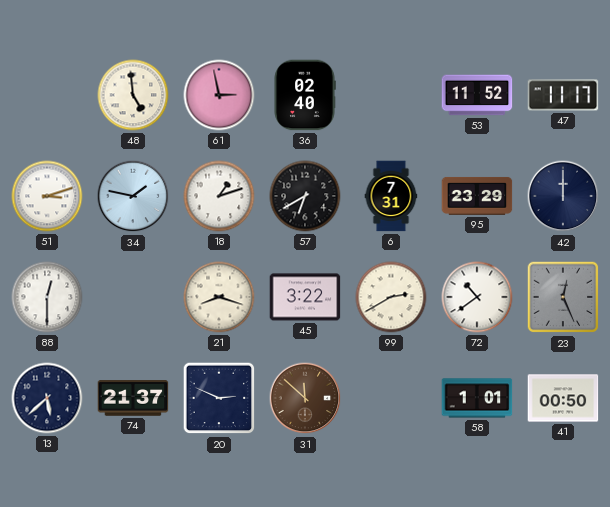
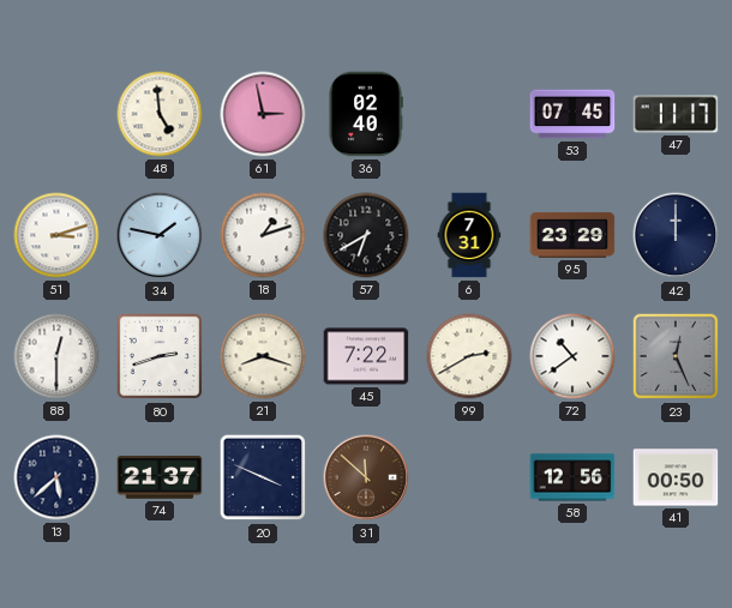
53: 11:52 -> 07:45 (572, 114)
80: none -> 2:42 (160, 356)
45: 3:22 -> 7:22 (366, 356)
20: 2:49 -> 3:49 (263, 477)
58: 1:01 -> 12:56 (572, 477)
